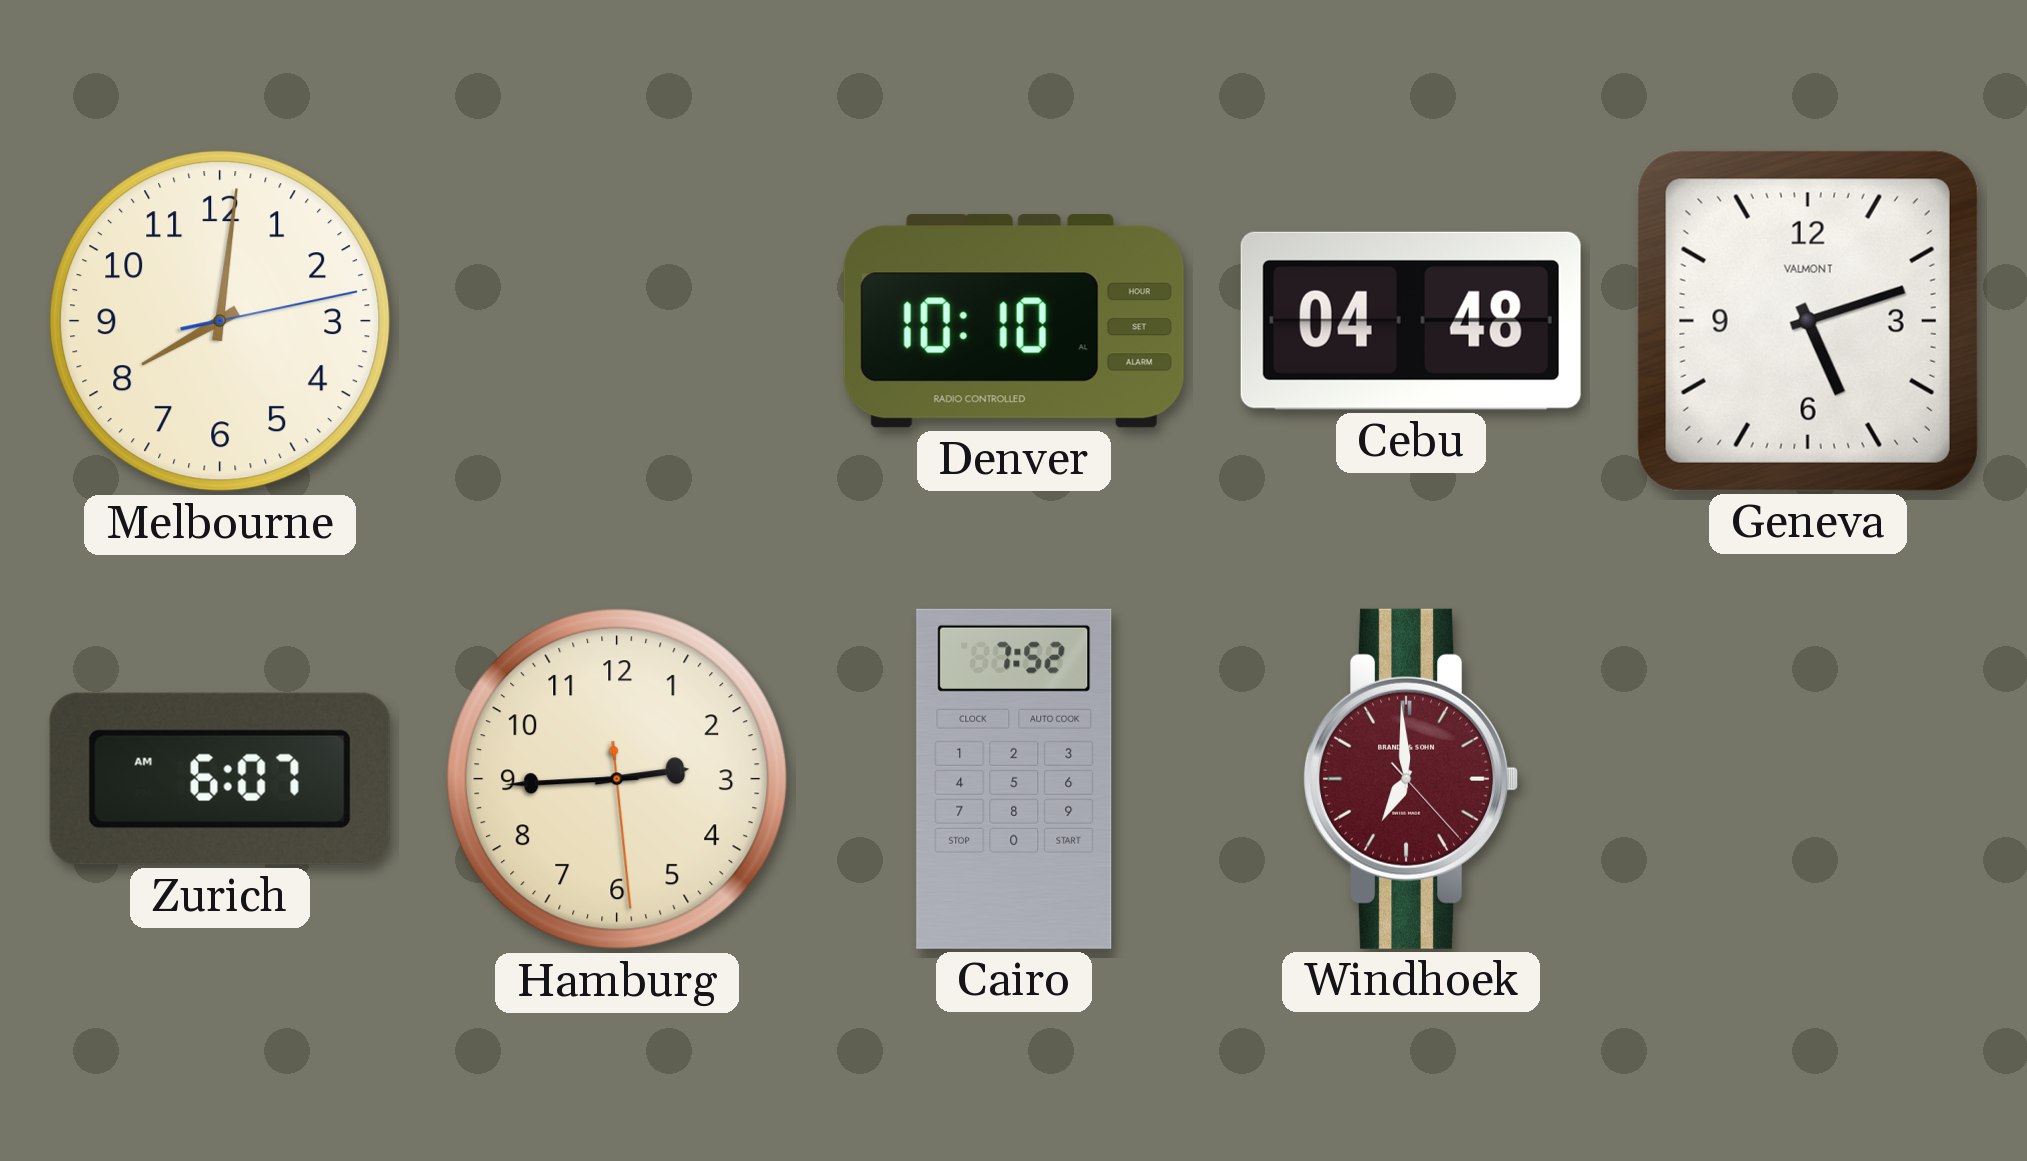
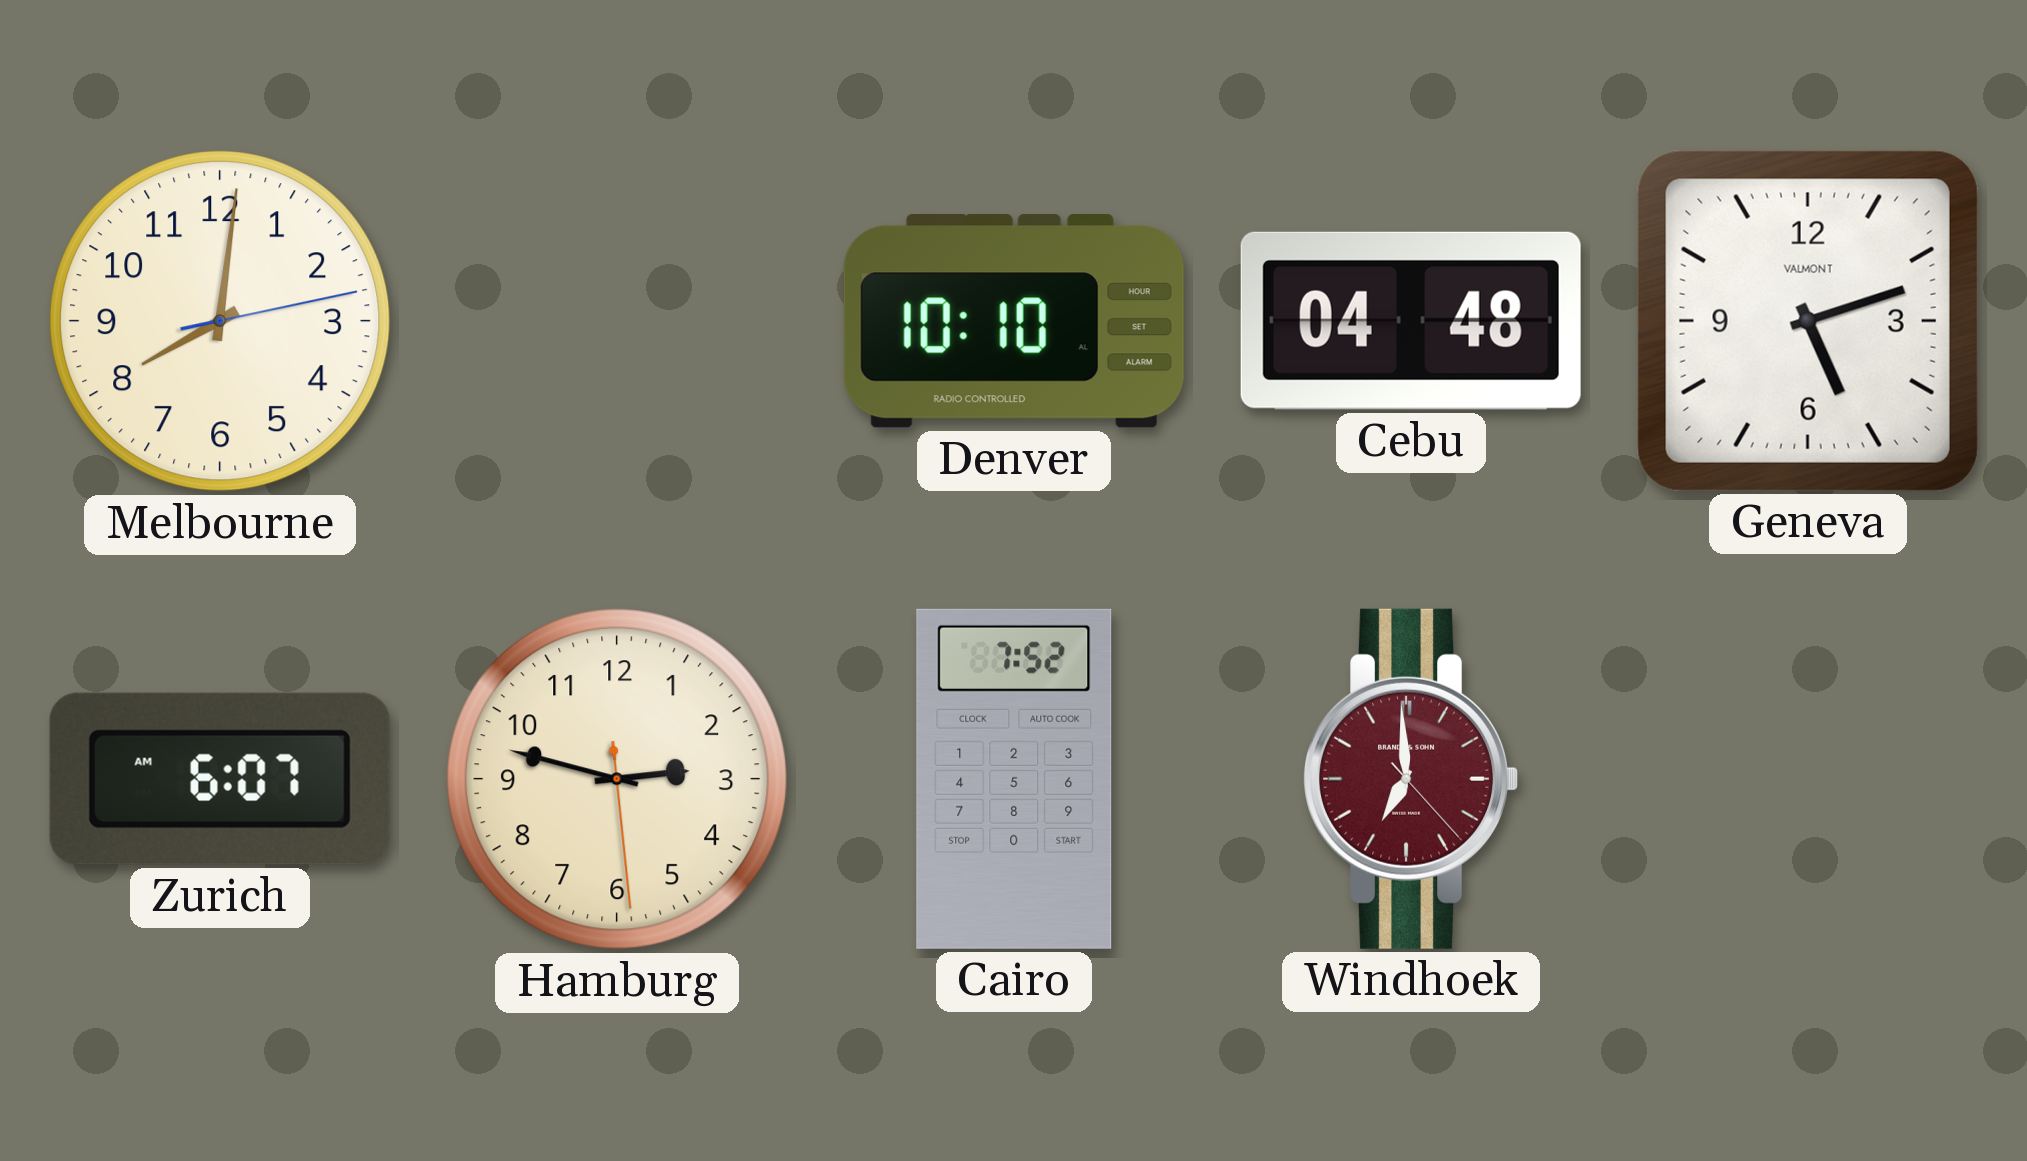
Hamburg: 2:44 -> 2:47 (617, 779)
